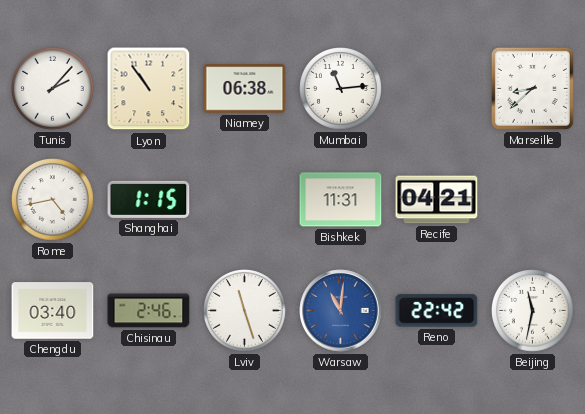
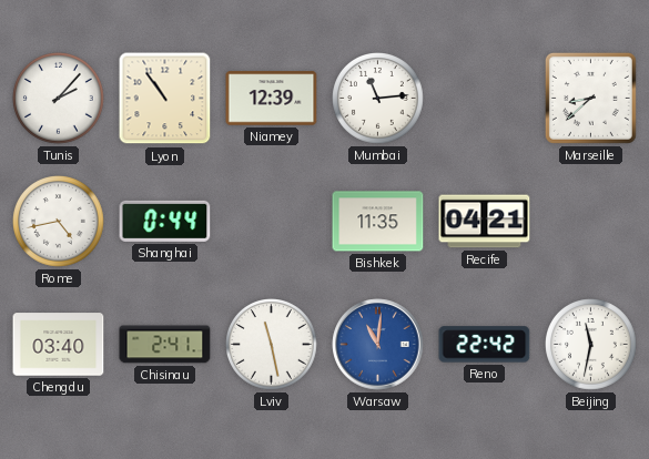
Niamey: 06:38 -> 12:39 (272, 99)
Shanghai: 1:15 -> 0:44 (165, 221)
Bishkek: 11:31 -> 11:35 (378, 222)
Chisinau: 2:46 -> 2:41 (165, 345)
Lviv: 11:27 -> 11:28 (272, 345)
